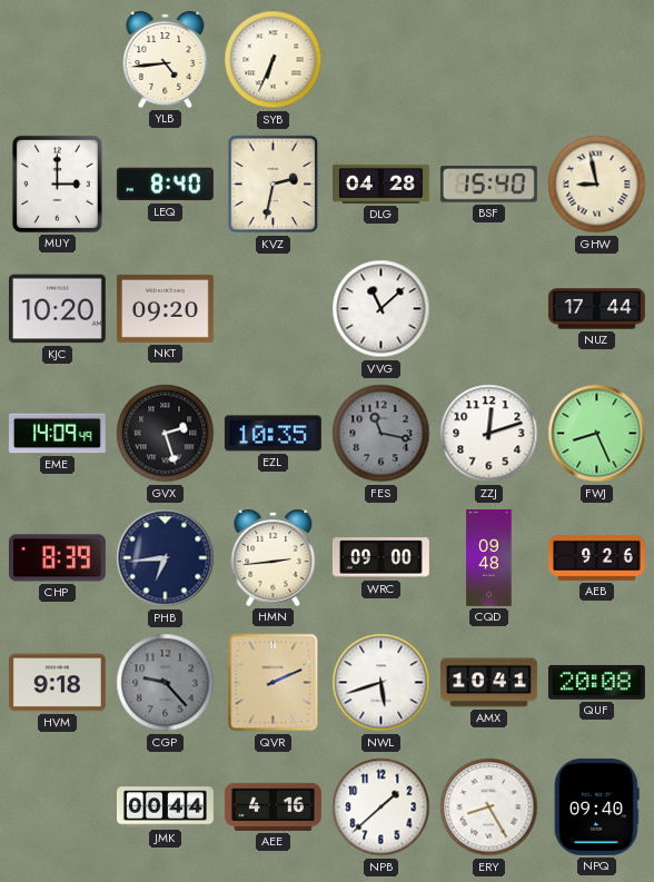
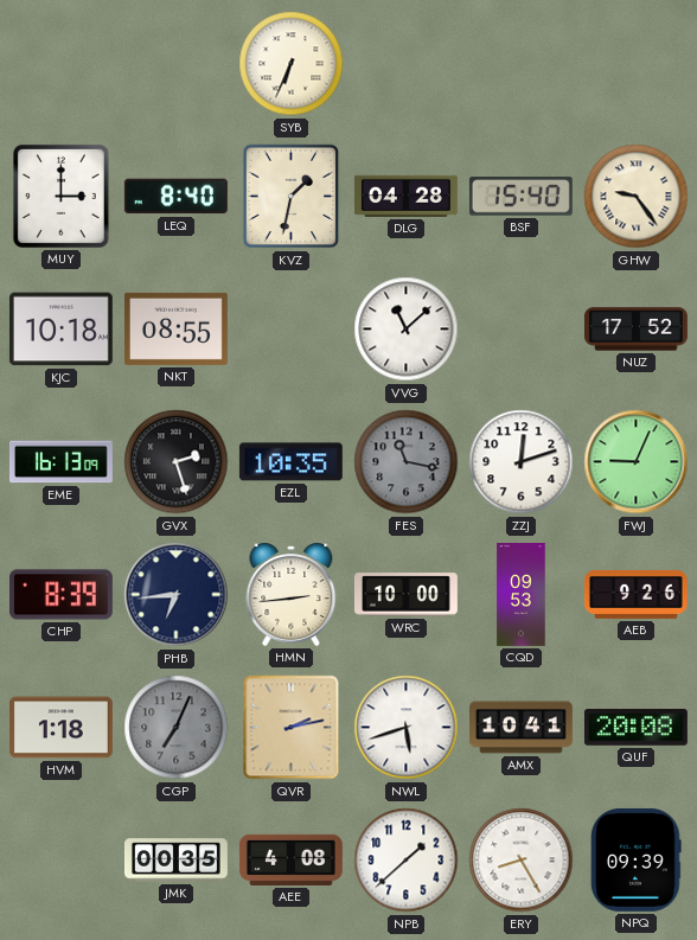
YLB: 4:44 -> none (166, 59)
KVZ: 2:32 -> 1:32 (292, 197)
GHW: 8:58 -> 9:24 (637, 197)
KJC: 10:20 -> 10:18 (60, 330)
NKT: 09:20 -> 08:55 (175, 328)
NUZ: 17:44 -> 17:52 (635, 330)
EME: 14:09 -> 16:13 (60, 462)
FWJ: 8:26 -> 9:04 (637, 462)
WRC: 09:00 -> 10:00 (405, 595)
CQD: 09:48 -> 09:53 (522, 595)
HVM: 9:18 -> 1:18 (60, 728)
CGP: 9:23 -> 7:04 (177, 728)
QVR: 2:11 -> 2:13 (292, 728)
JMK: 00:44 -> 00:35 (177, 861)
AEE: 4:16 -> 4:08 (292, 859)
NPQ: 09:40 -> 09:39 (637, 859)
